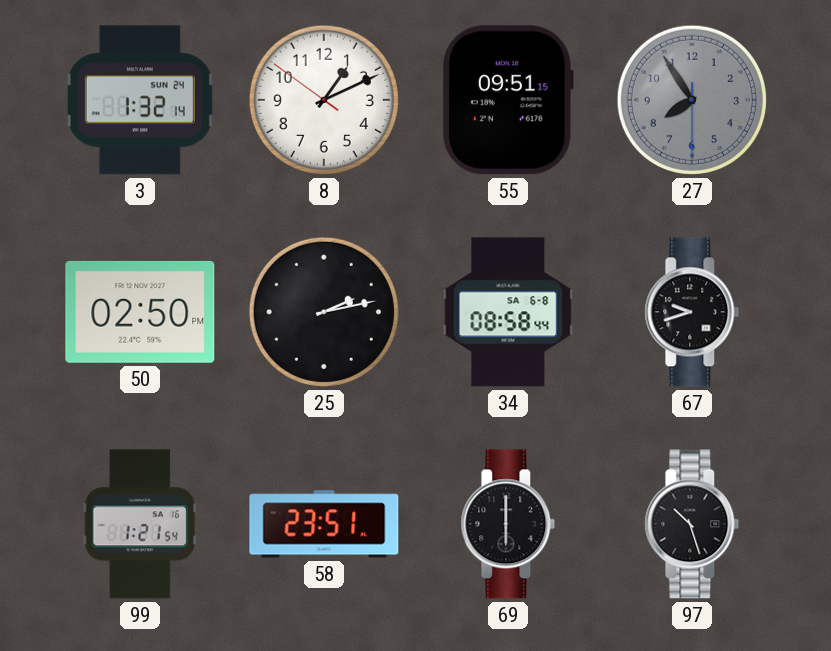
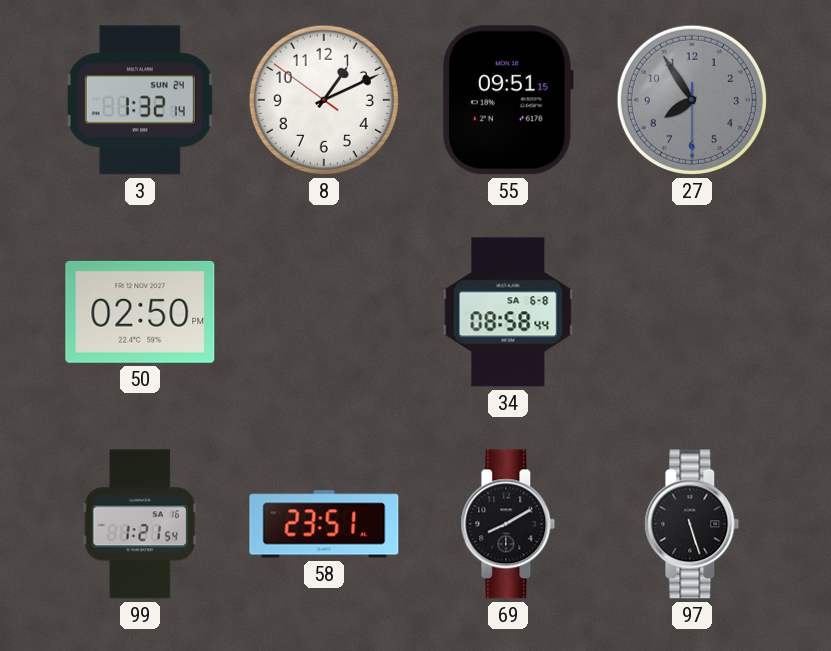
25: 2:13 -> none (324, 312)
67: 9:42 -> none (692, 312)
69: 6:00 -> 8:10 (508, 524)
97: 10:27 -> 5:27 (692, 524)
